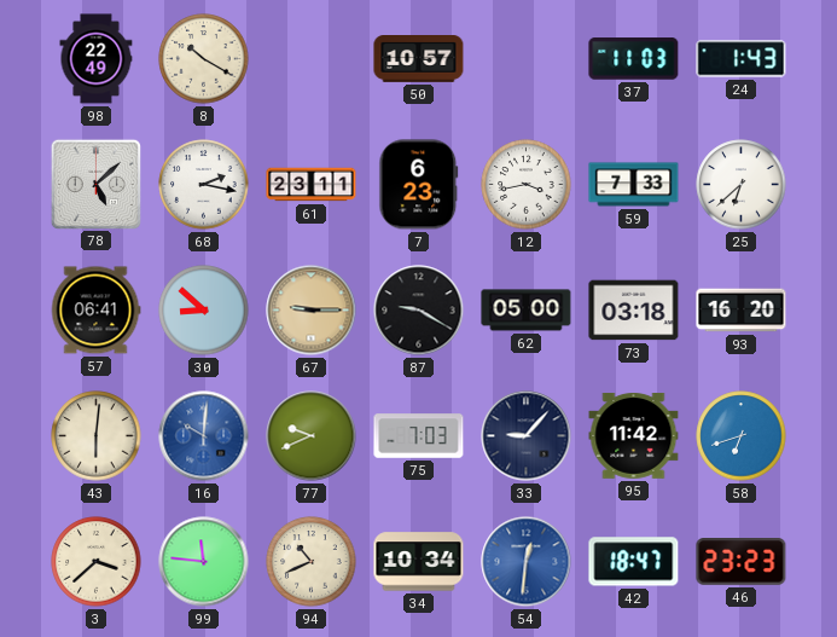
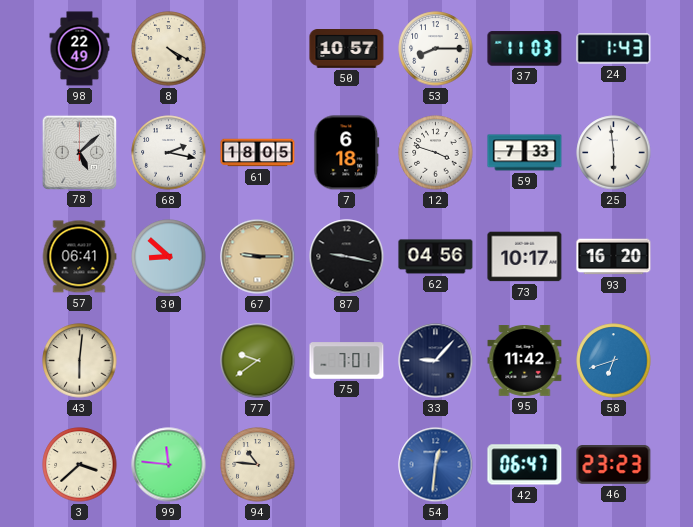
8: 10:20 -> 4:20 (169, 49)
53: none -> 8:15 (436, 49)
61: 23:11 -> 18:05 (258, 153)
7: 6:23 -> 6:18 (347, 153)
12: 3:43 -> 3:48 (436, 153)
25: 6:38 -> 5:59 (614, 153)
87: 9:20 -> 9:17 (347, 257)
62: 05:00 -> 04:56 (436, 257)
73: 03:18 -> 10:17 (525, 257)
16: 10:01 -> none (204, 436)
77: 9:41 -> 9:39 (258, 361)
75: 7:03 -> 7:01 (347, 361)
94: 10:41 -> 10:46 (258, 465)
34: 10:34 -> none (419, 562)
42: 18:47 -> 06:47 (525, 465)
